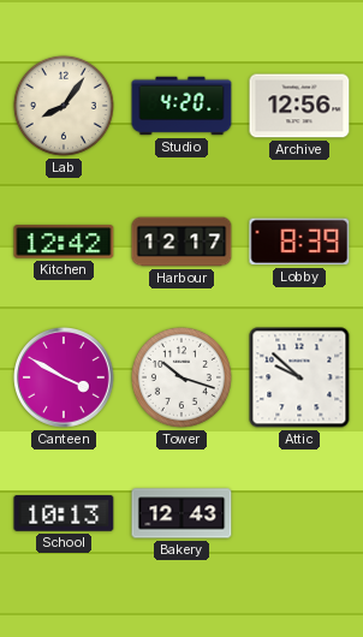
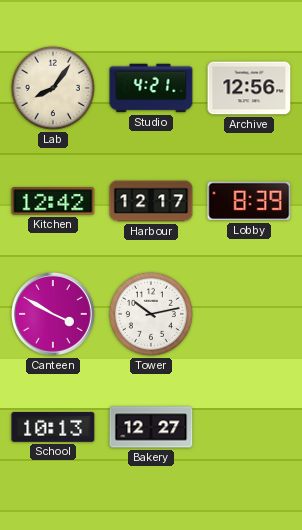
Studio: 4:20 -> 4:21 (151, 88)
Tower: 10:18 -> 10:13 (151, 314)
Attic: 9:52 -> none (299, 377)
Bakery: 12:43 -> 12:27 (151, 427)
